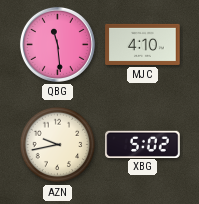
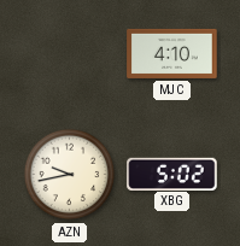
QBG: 11:29 -> none (57, 44)
